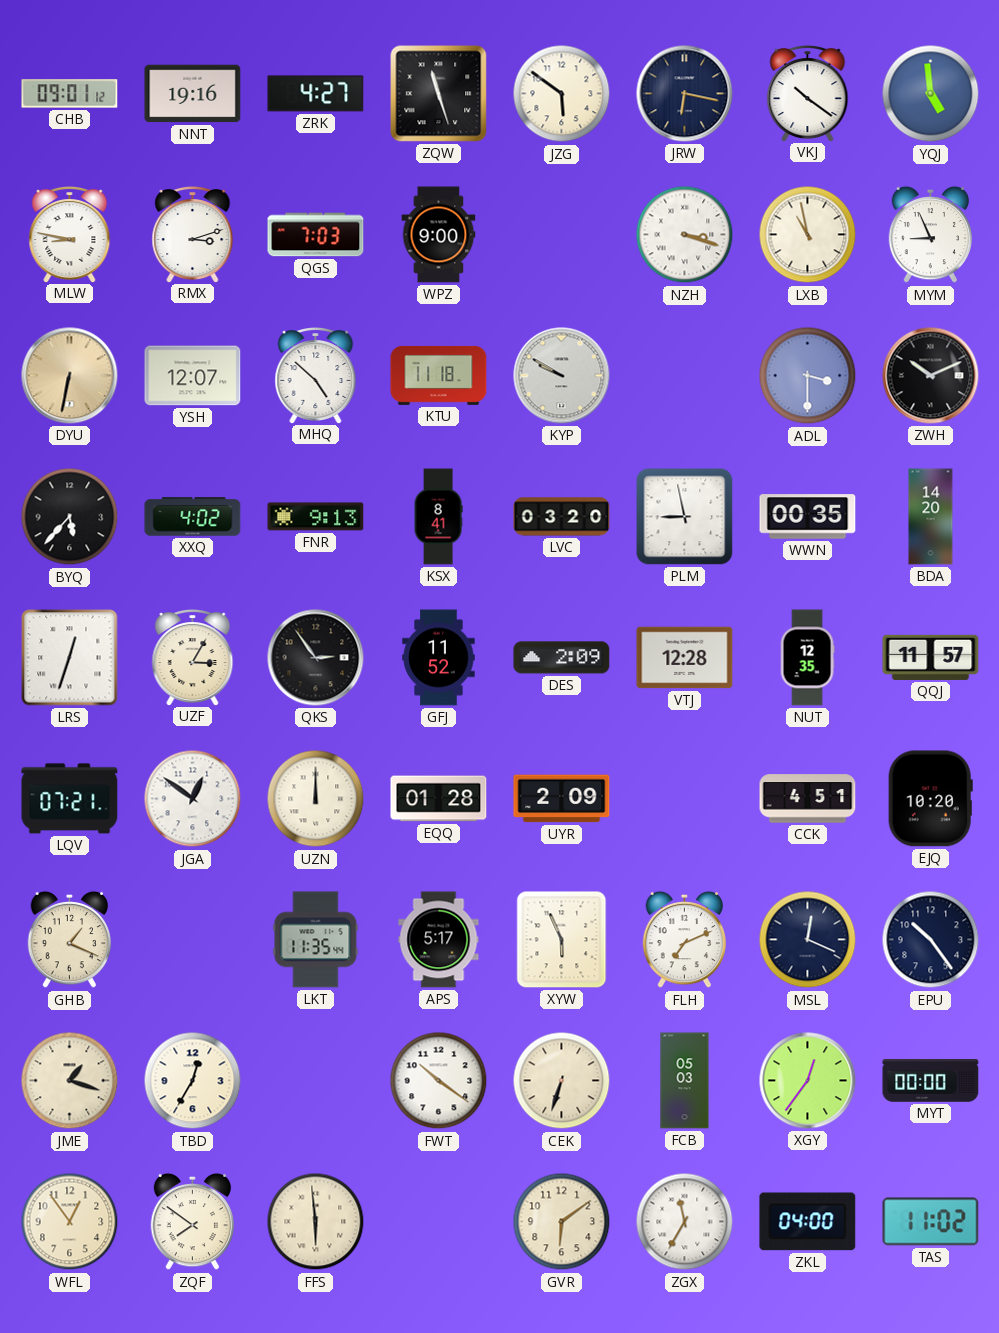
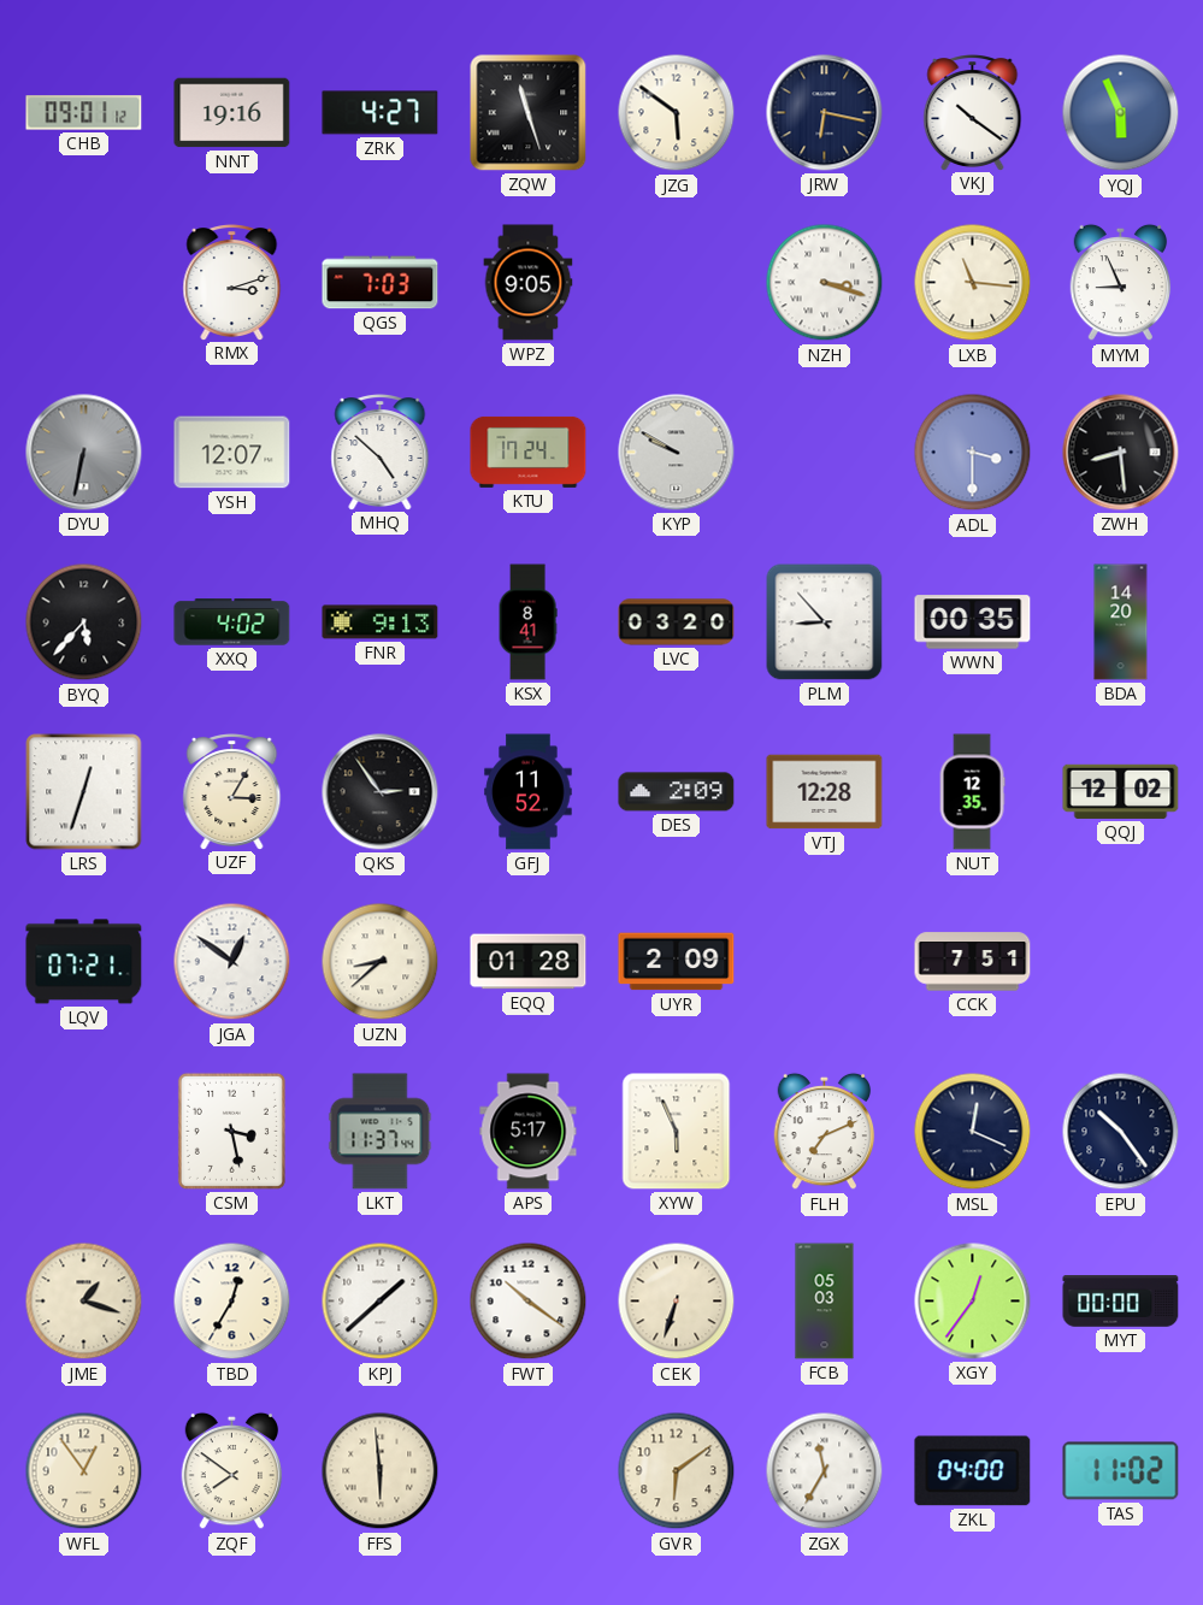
YQJ: 4:59 -> 5:56 (1121, 113)
MLW: 8:47 -> none (70, 235)
WPZ: 9:00 -> 9:05 (529, 283)
LXB: 10:58 -> 11:16 (973, 283)
DYU dial: champagne -> grey (84, 453)
KTU: 11:18 -> 17:24 (529, 452)
ZWH: 10:11 -> 8:29 (1121, 453)
PLM: 8:58 -> 8:53 (825, 622)
QQJ: 11:57 -> 12:02 (1121, 791)
UZN: 12:00 -> 8:38 (381, 962)
CCK: 4:51 -> 7:51 (973, 962)
EJQ: 10:20 -> none (930, 799)
GHB: 1:19 -> none (70, 940)
CSM: none -> 3:28 (231, 1131)
LKT: 11:35 -> 11:37 (381, 1132)
KPJ: none -> 1:38 (381, 1302)
